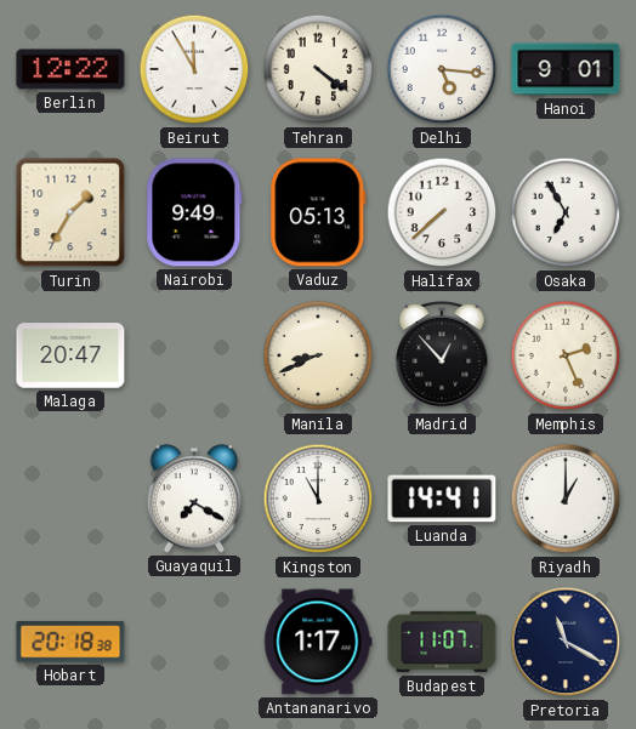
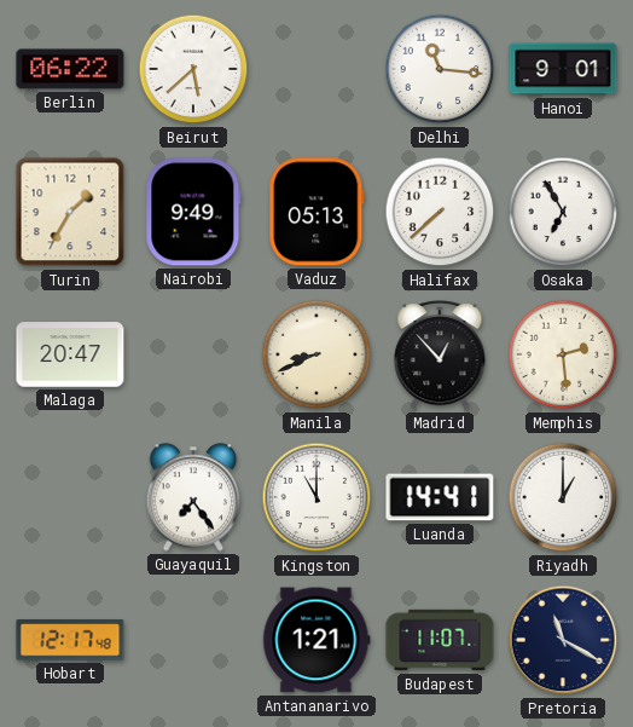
Berlin: 12:22 -> 06:22 (70, 69)
Beirut: 11:55 -> 5:38 (193, 69)
Tehran: 4:21 -> none (318, 69)
Delhi: 5:16 -> 11:16 (440, 69)
Memphis: 2:26 -> 2:29 (563, 354)
Guayaquil: 7:20 -> 7:24 (193, 497)
Hobart: 20:18 -> 12:17 (70, 640)
Antananarivo: 1:17 -> 1:21 (316, 640)
